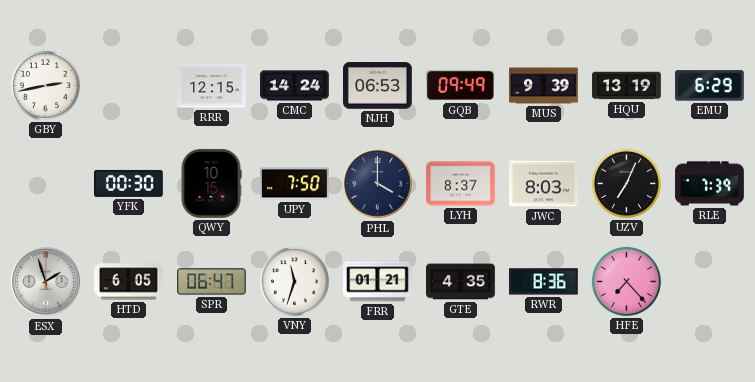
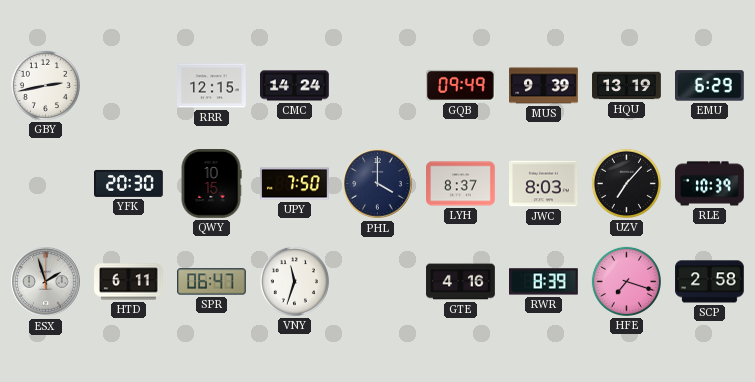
NJH: 06:53 -> none (378, 86)
YFK: 00:30 -> 20:30 (129, 183)
UZV: 7:04 -> 7:07 (626, 183)
RLE: 7:39 -> 10:39 (710, 184)
HTD: 6:05 -> 6:11 (129, 282)
FRR: 01:21 -> none (378, 282)
GTE: 4:35 -> 4:16 (461, 282)
RWR: 8:36 -> 8:39 (544, 282)
HFE: 7:23 -> 7:18 (626, 281)
SCP: none -> 2:58 (710, 282)
